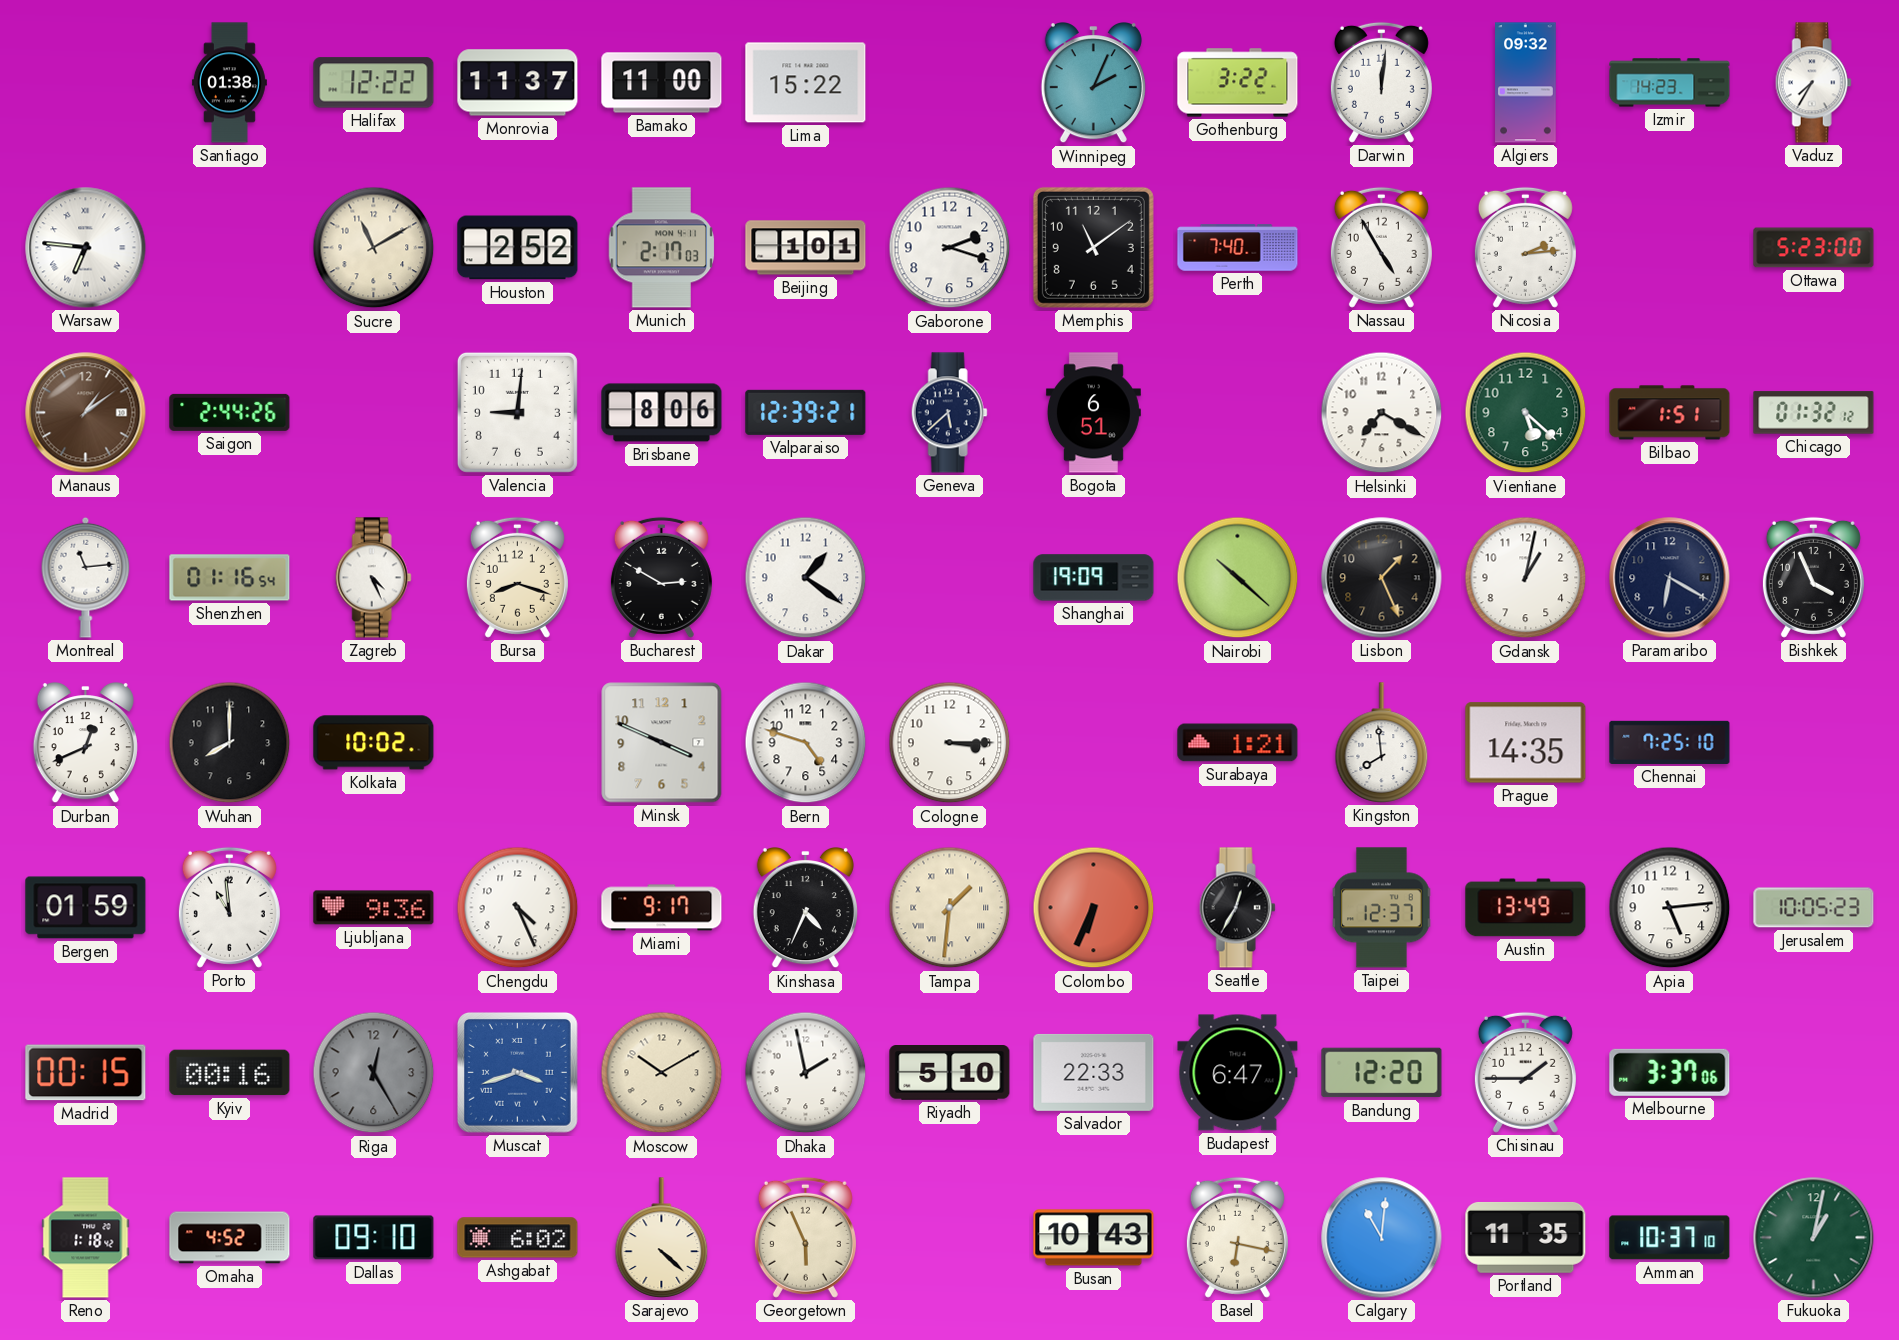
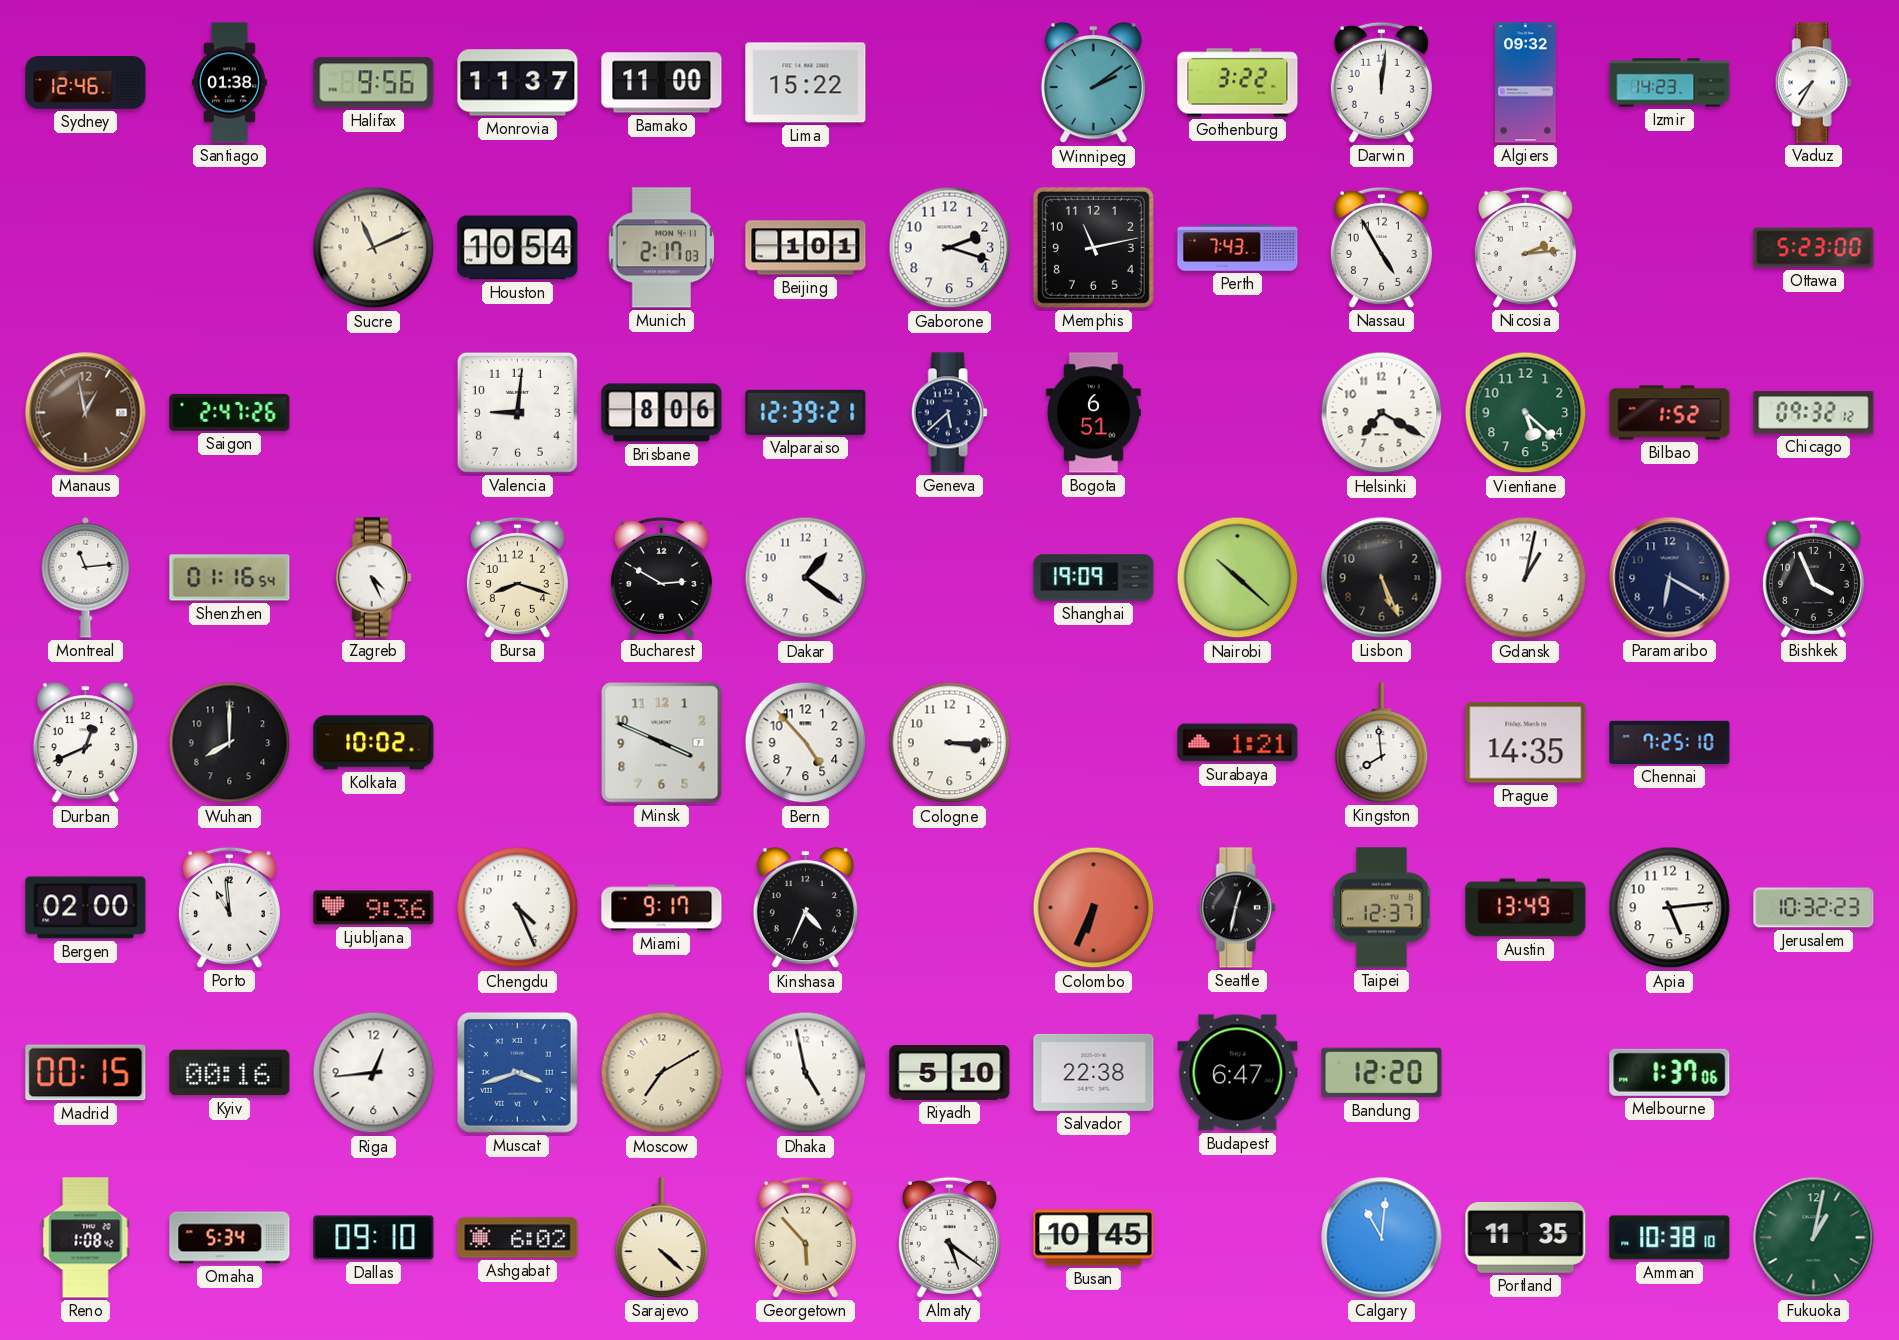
Sydney: none -> 12:46 (86, 83)
Halifax: 12:22 -> 9:56 (374, 83)
Winnipeg: 2:04 -> 2:09 (1093, 84)
Warsaw: 6:46 -> none (86, 248)
Sucre: 11:10 -> 11:11 (374, 248)
Houston: 2:52 -> 10:54 (518, 248)
Memphis: 11:09 -> 11:13 (1093, 247)
Perth: 7:40 -> 7:43 (1238, 248)
Manaus: 1:09 -> 12:58 (86, 413)
Saigon: 2:44 -> 2:47 (230, 412)
Bilbao: 1:51 -> 1:52 (1670, 413)
Chicago: 01:32 -> 09:32 (1814, 413)
Lisbon: 1:26 -> 5:26 (1382, 578)
Bern: 4:48 -> 4:53 (806, 743)
Bergen: 01:59 -> 02:00 (86, 908)
Tampa: 1:31 -> none (950, 908)
Seattle: 12:35 -> 12:32 (1237, 908)
Jerusalem: 10:05 -> 10:32 (1814, 908)
Riga: 12:25 -> 12:44 (374, 1073)
Riga dial: grey -> white (374, 1073)
Moscow: 10:10 -> 7:10 (662, 1073)
Dhaka: 1:58 -> 4:58 (806, 1073)
Salvador: 22:33 -> 22:38 (1094, 1072)
Chisinau: 1:45 -> none (1525, 1072)
Melbourne: 3:37 -> 1:37 (1670, 1072)
Reno: 1:18 -> 1:08 (86, 1238)
Omaha: 4:52 -> 5:34 (230, 1238)
Georgetown: 5:56 -> 5:53 (805, 1237)
Almaty: none -> 5:21 (949, 1237)
Busan: 10:43 -> 10:45 (1094, 1238)
Basel: 6:17 -> none (1237, 1237)
Amman: 10:37 -> 10:38 (1670, 1238)
